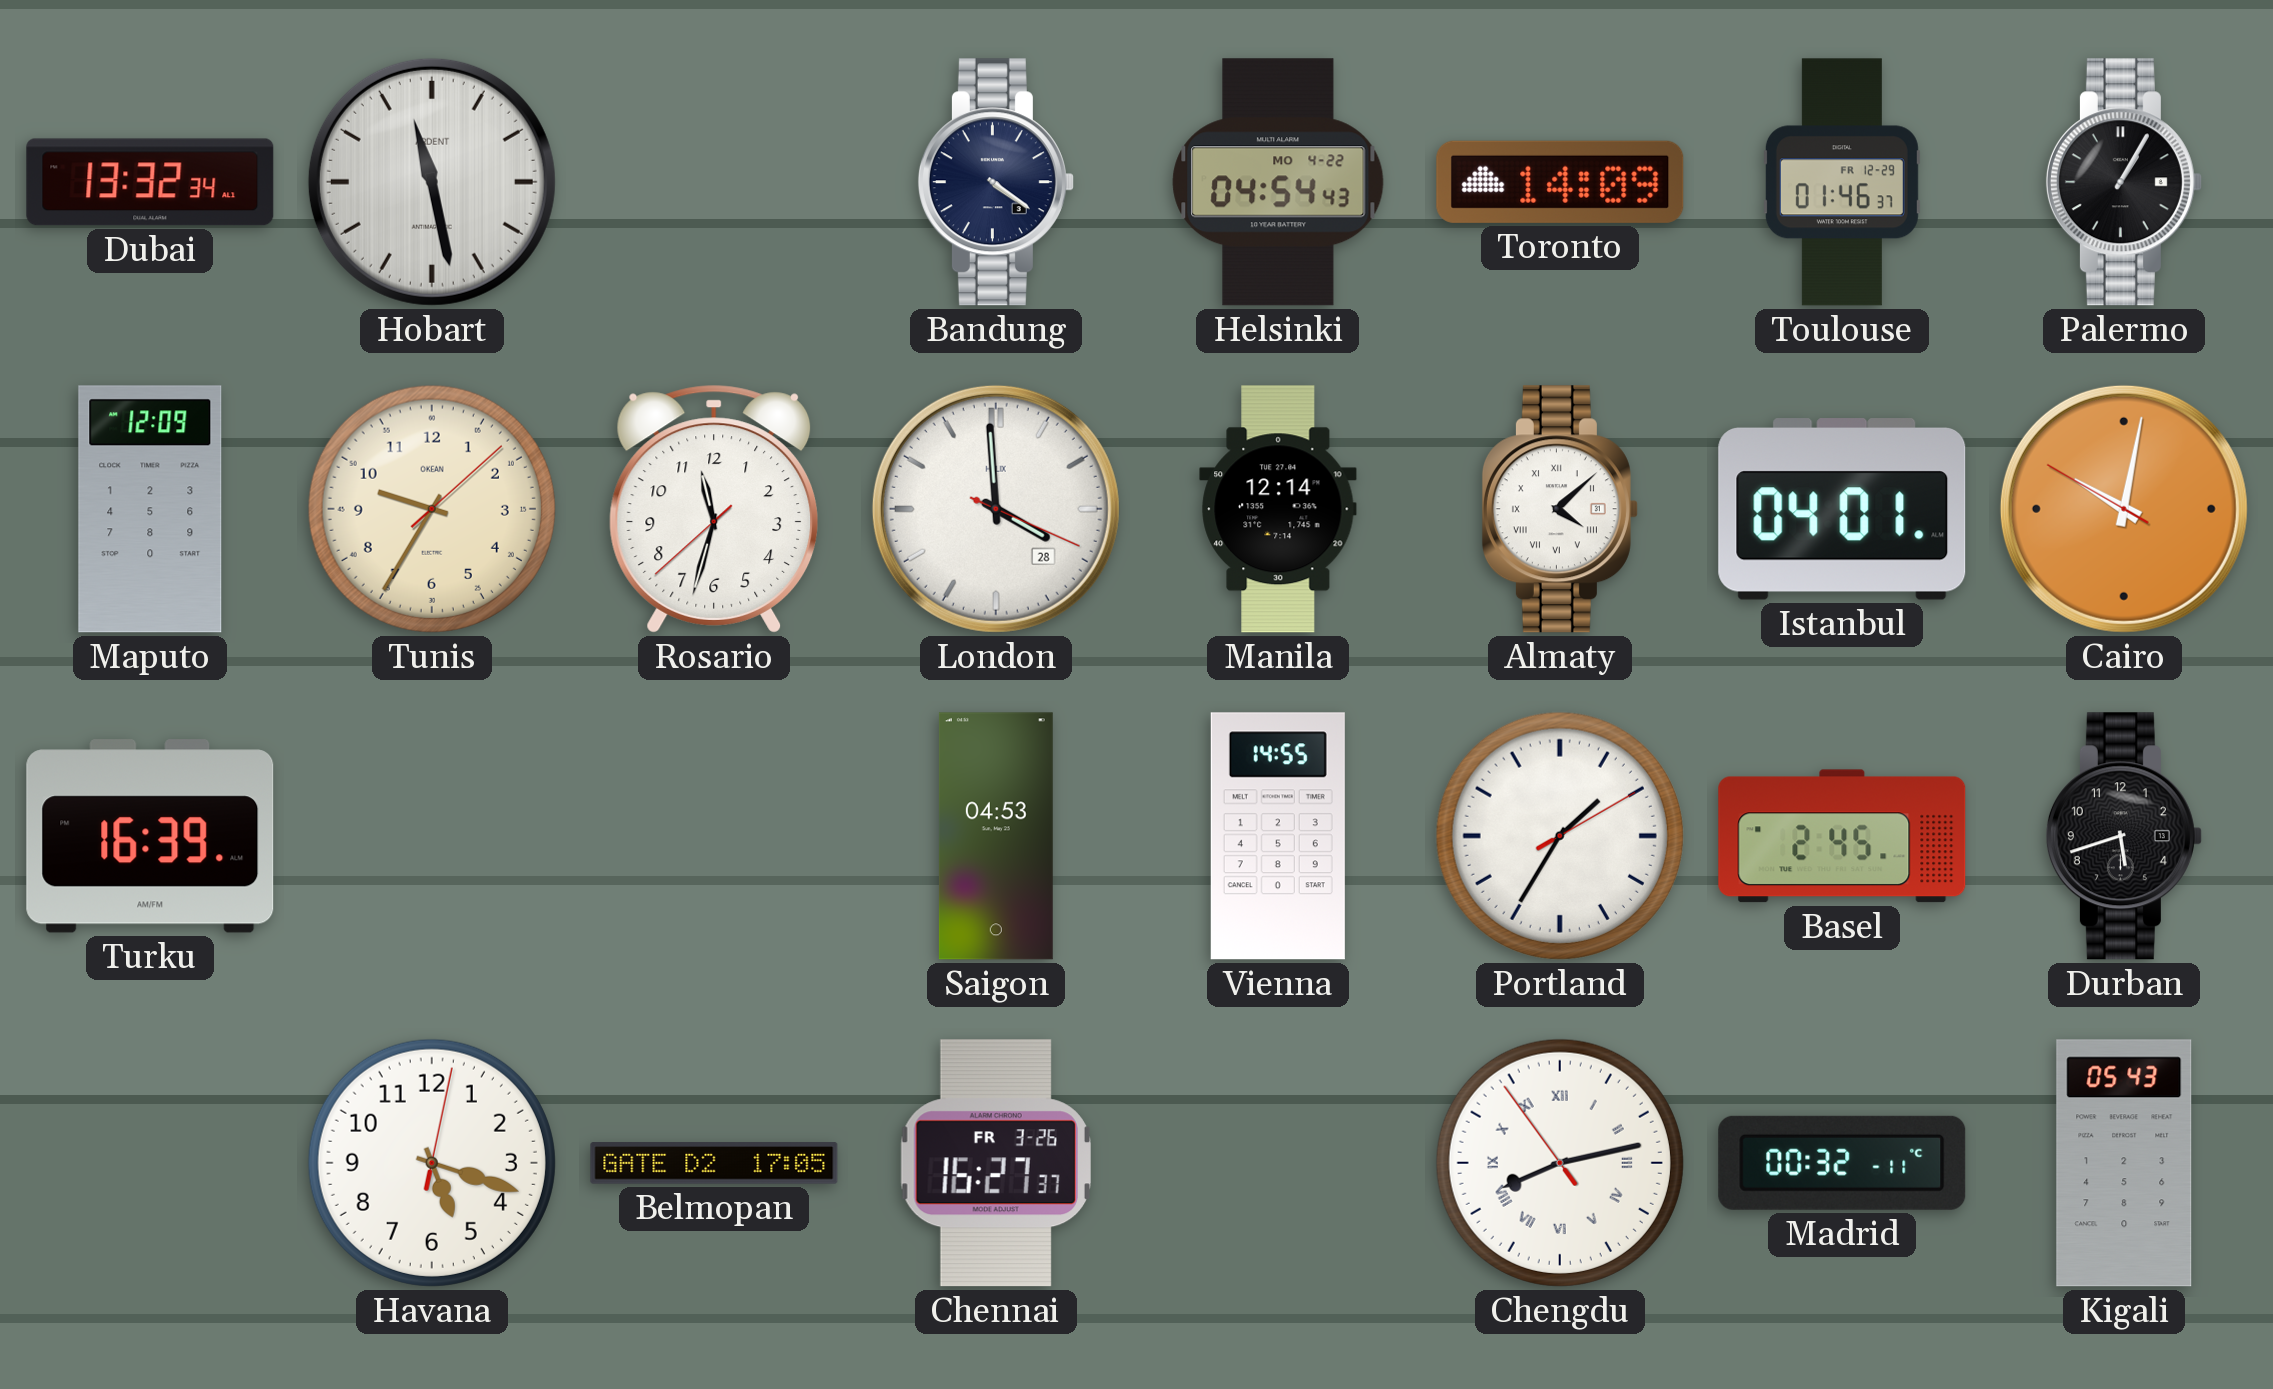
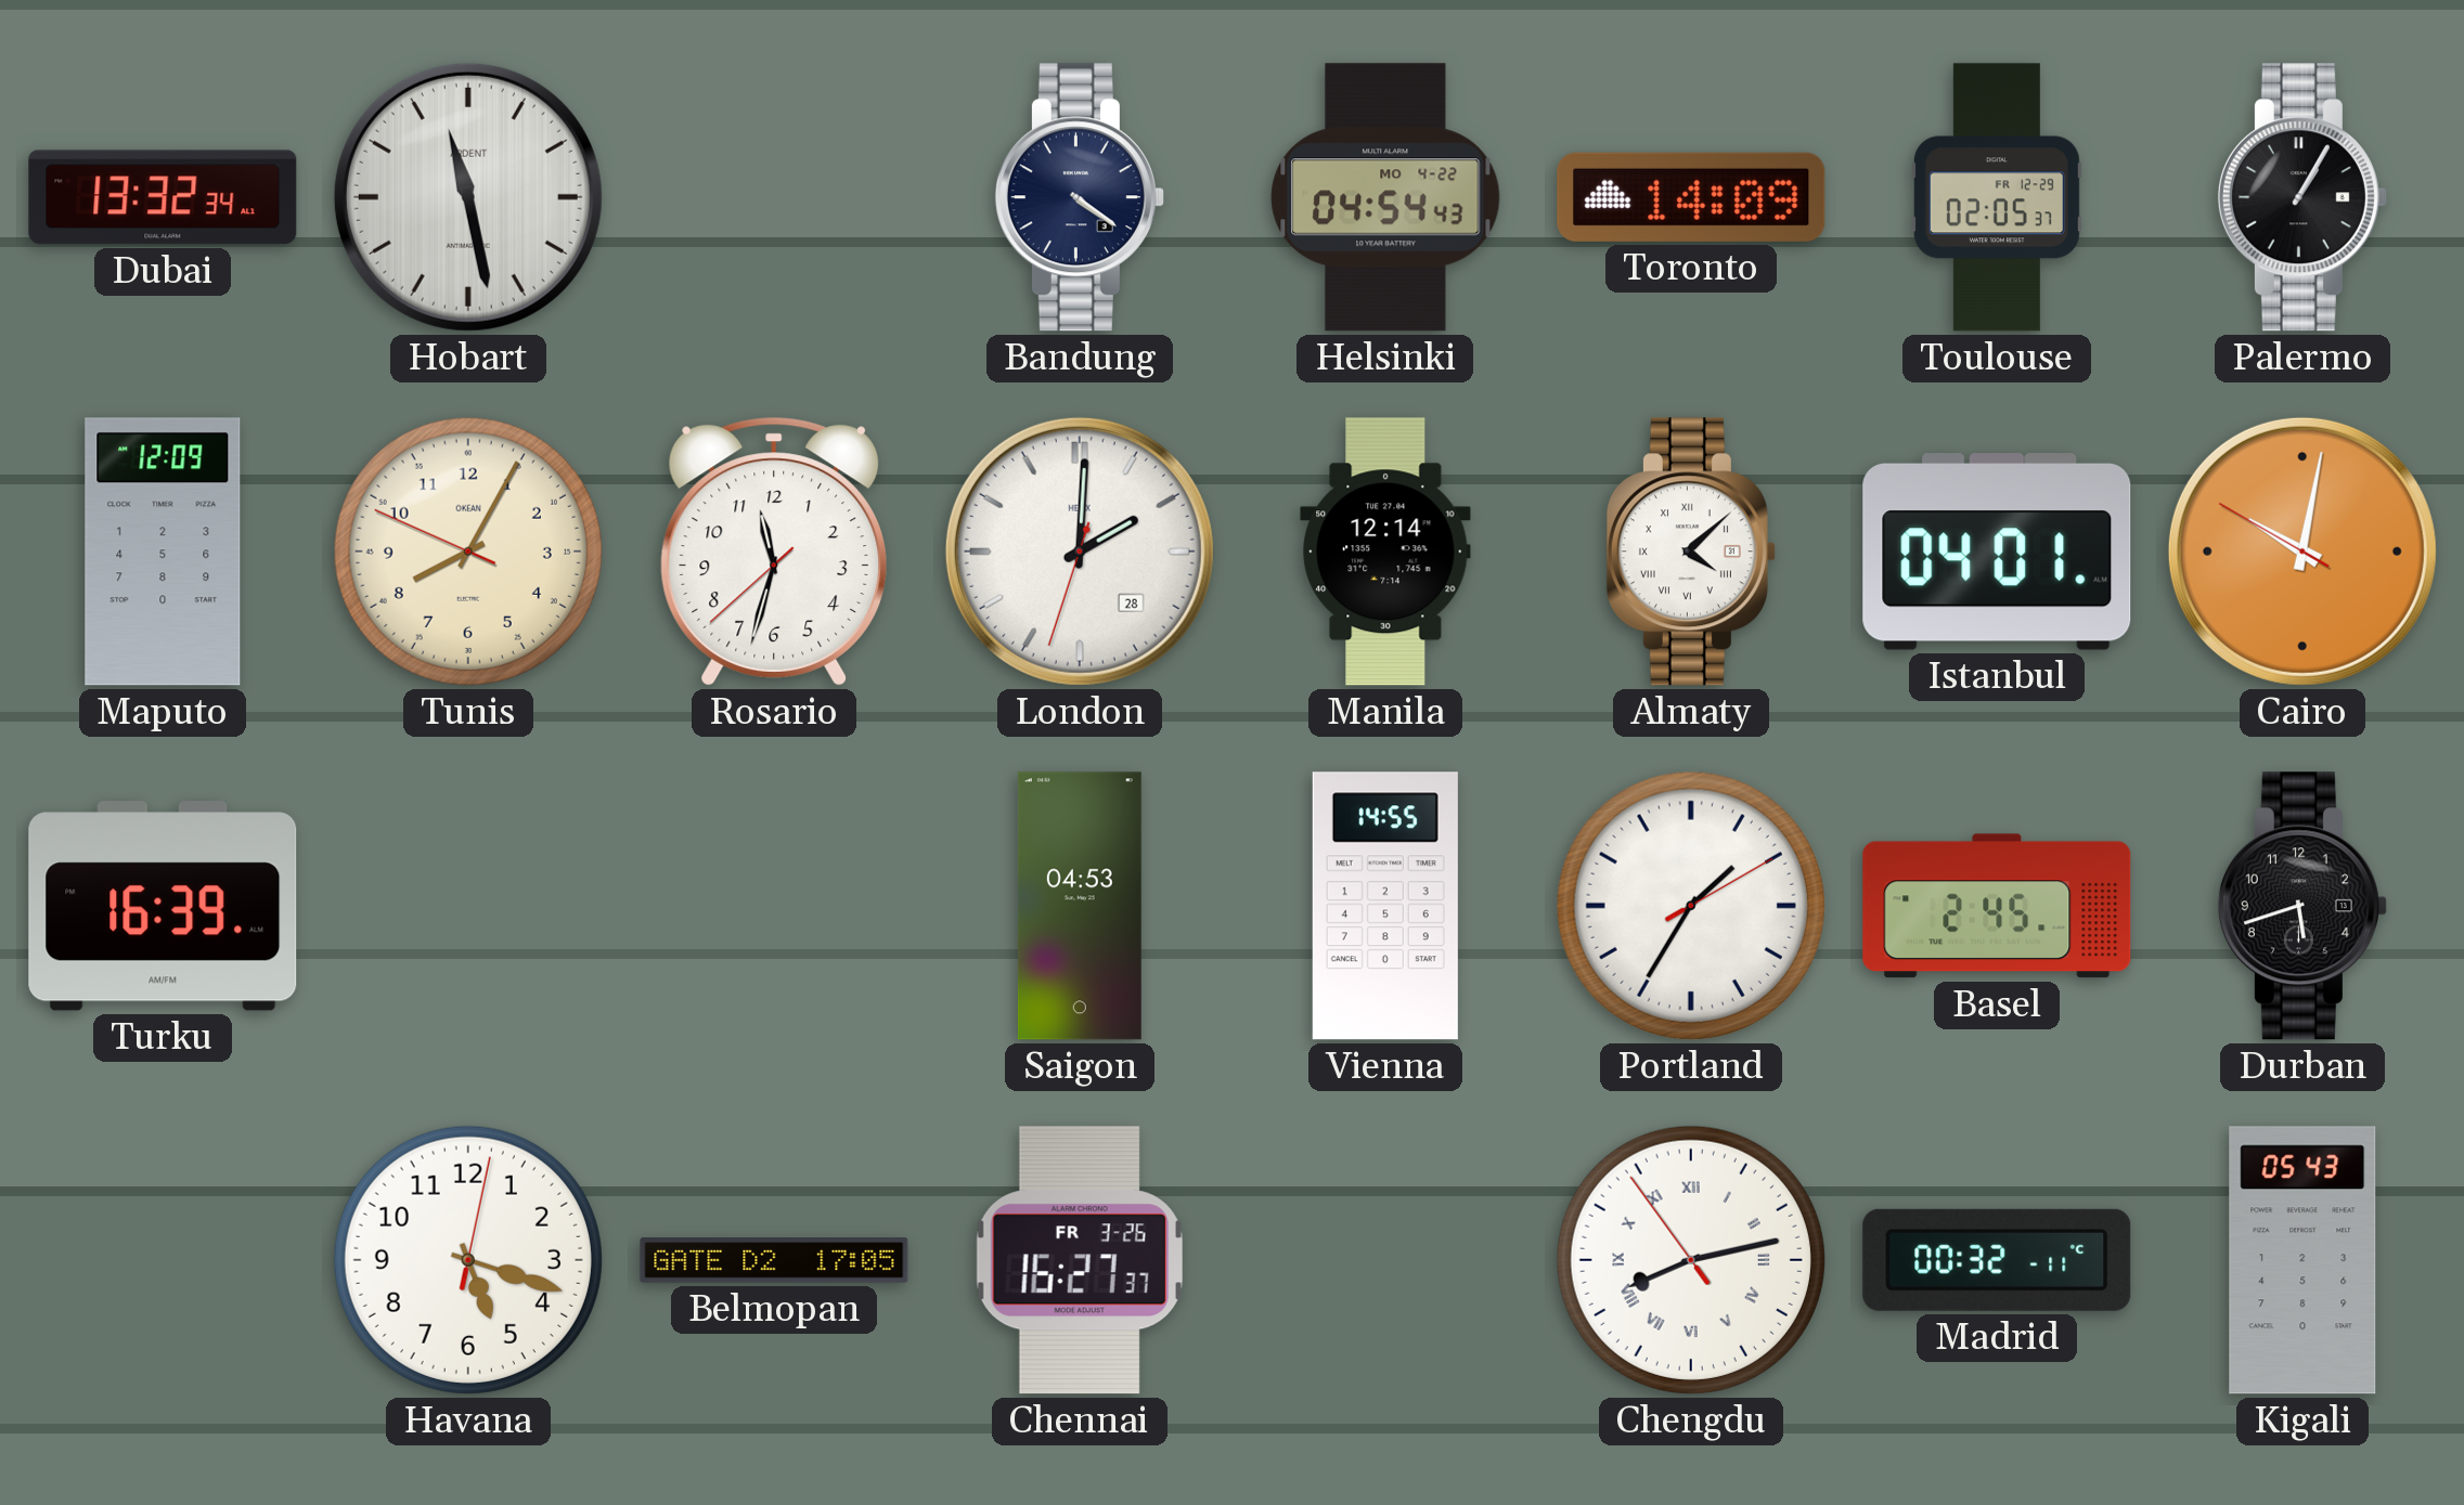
Toulouse: 01:46 -> 02:05 (1997, 197)
Tunis: 9:35 -> 8:04 (468, 552)
London: 3:59 -> 2:00 (1080, 552)
